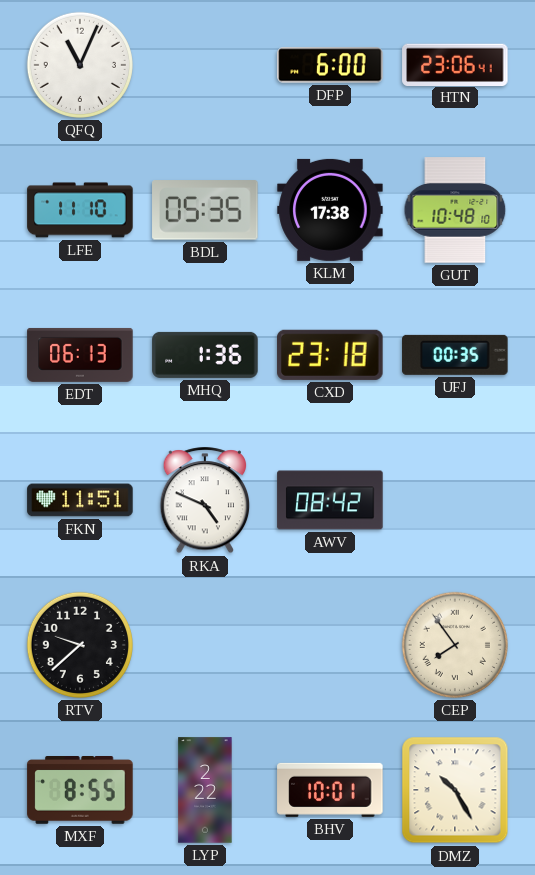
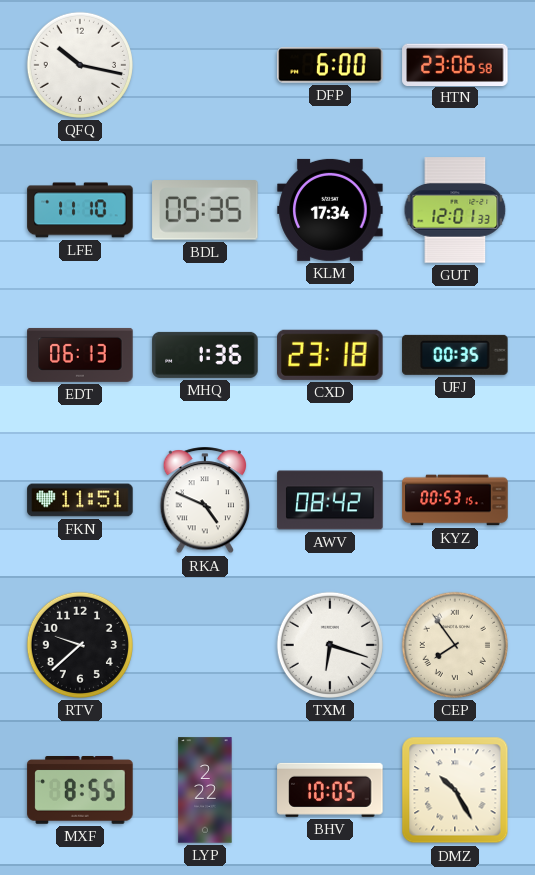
QFQ: 11:04 -> 10:17 (80, 65)
HTN: 23:06:41 -> 23:06:58 (455, 64)
KLM: 17:38 -> 17:34 (330, 210)
GUT: 10:48 -> 12:01 (455, 210)
KYZ: none -> 00:53 (455, 500)
TXM: none -> 6:18 (330, 645)
BHV: 10:01 -> 10:05 (330, 790)
